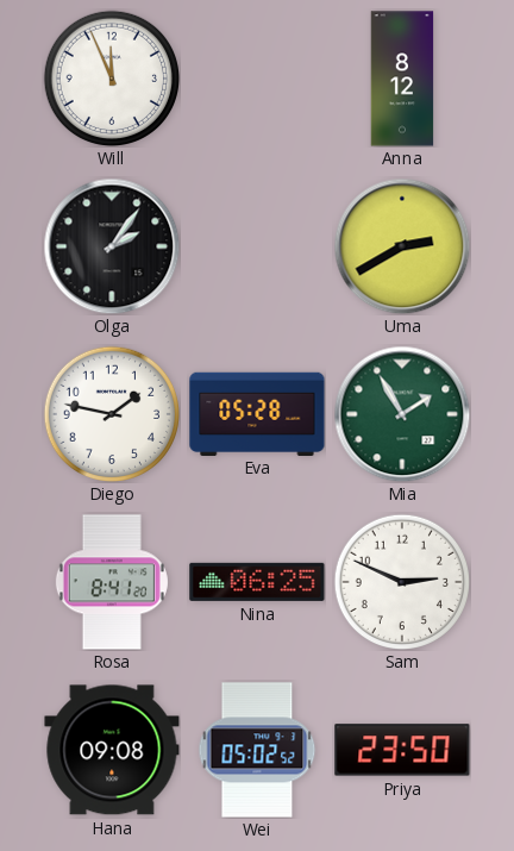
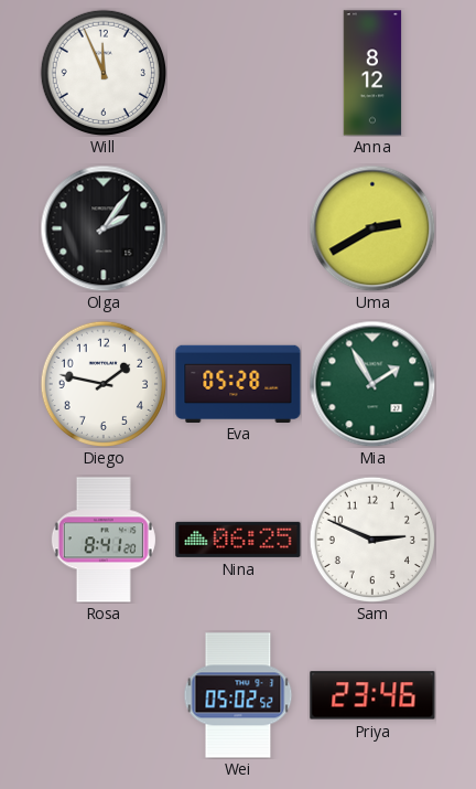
Hana: 09:08 -> none (112, 750)
Priya: 23:50 -> 23:46 (372, 695)
